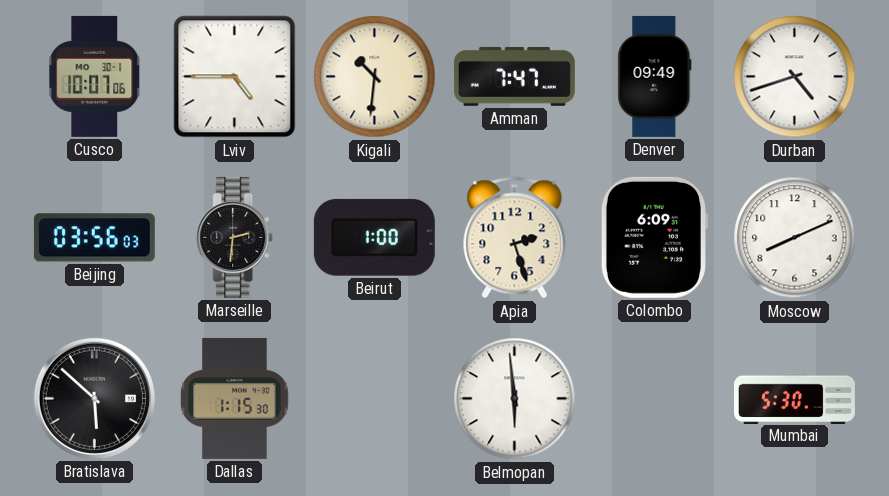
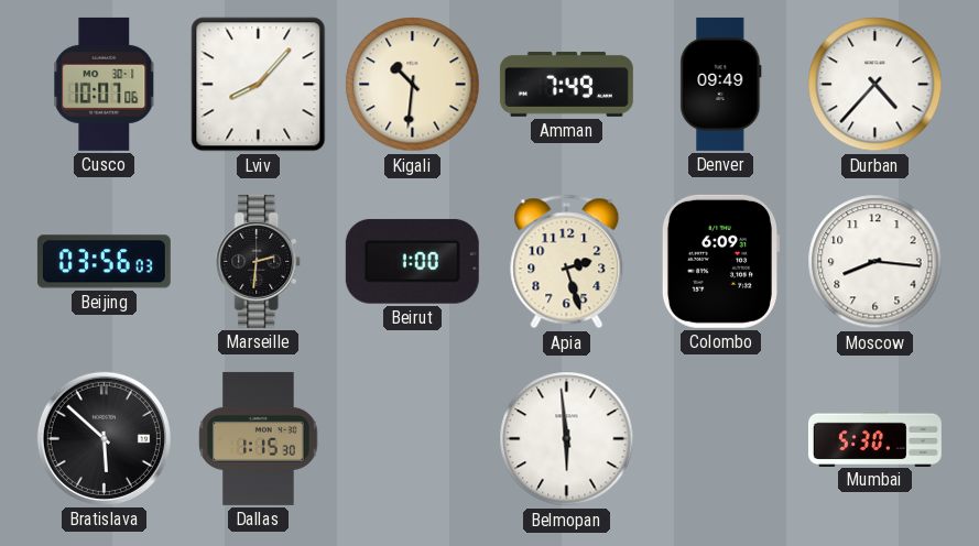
Lviv: 4:45 -> 8:07 (259, 85)
Amman: 7:47 -> 7:49 (566, 84)
Durban: 4:42 -> 4:37 (875, 85)
Moscow: 8:11 -> 8:16 (875, 262)
